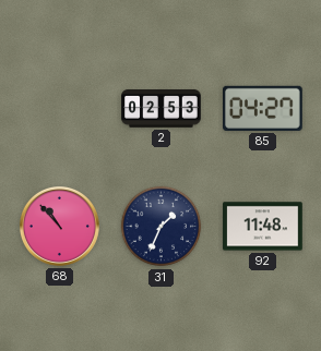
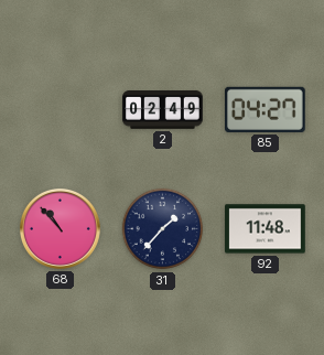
2: 02:53 -> 02:49 (163, 110)
31: 1:34 -> 1:37 (163, 229)
